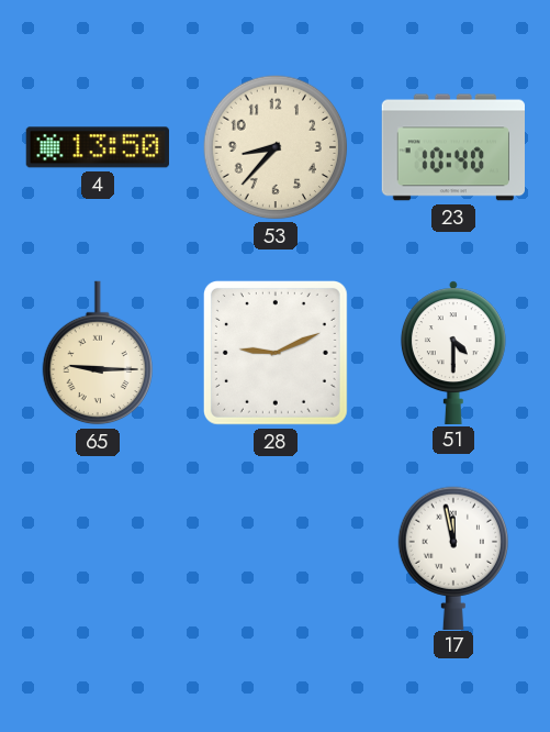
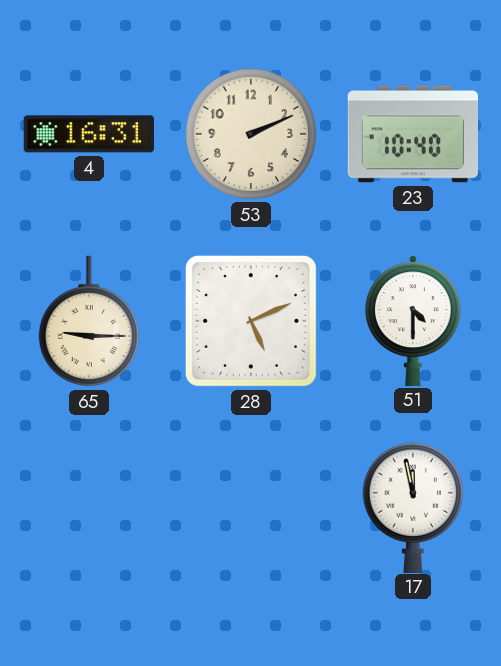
4: 13:50 -> 16:31 (89, 134)
53: 8:37 -> 2:11 (251, 134)
28: 9:11 -> 5:11 (251, 321)
